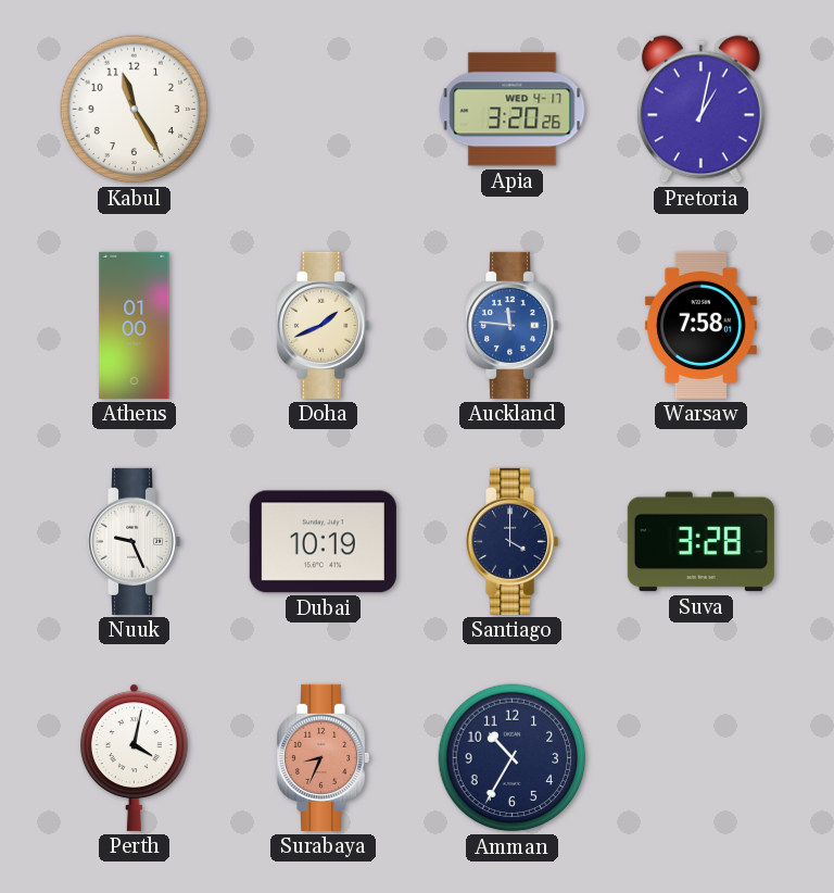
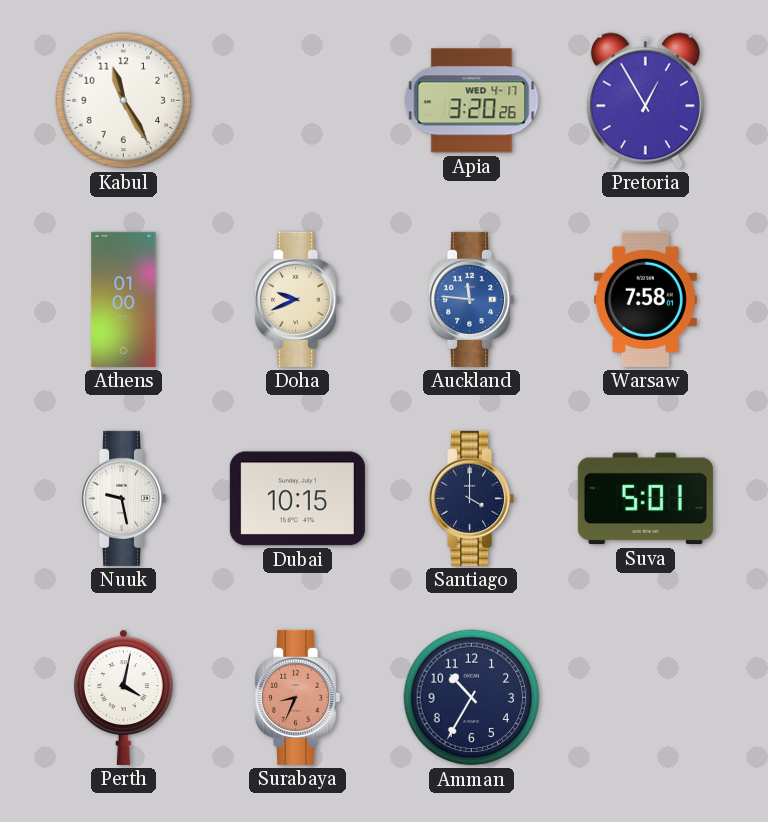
Pretoria: 1:02 -> 12:55 (645, 101)
Doha: 1:41 -> 9:41 (298, 299)
Nuuk: 9:26 -> 9:28 (124, 498)
Dubai: 10:19 -> 10:15 (297, 499)
Suva: 3:28 -> 5:01 (645, 499)
